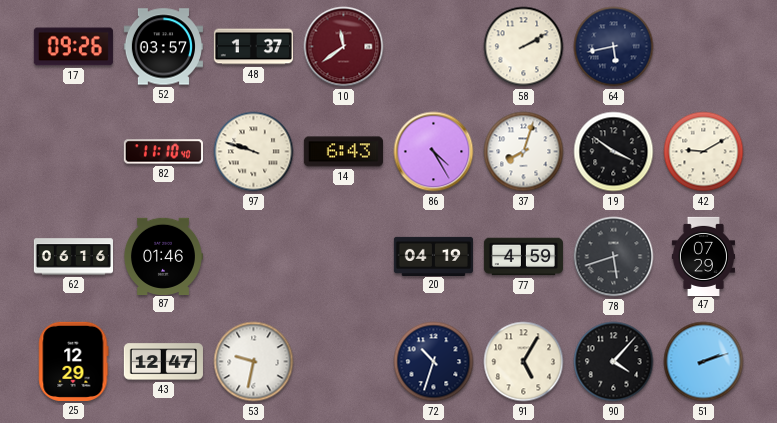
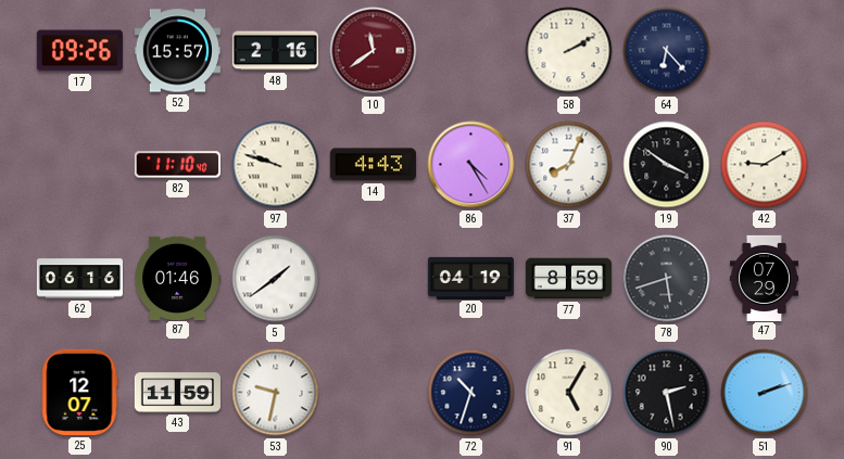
52: 03:57 -> 15:57 (177, 51)
48: 1:37 -> 2:16 (275, 51)
64: 5:43 -> 6:23 (667, 51)
14: 6:43 -> 4:43 (373, 165)
37: 8:03 -> 8:04 (569, 165)
5: none -> 1:39 (276, 279)
77: 4:59 -> 8:59 (568, 279)
25: 12:29 -> 12:07 (80, 392)
43: 12:47 -> 11:59 (177, 393)
90: 4:07 -> 2:28 (667, 393)
